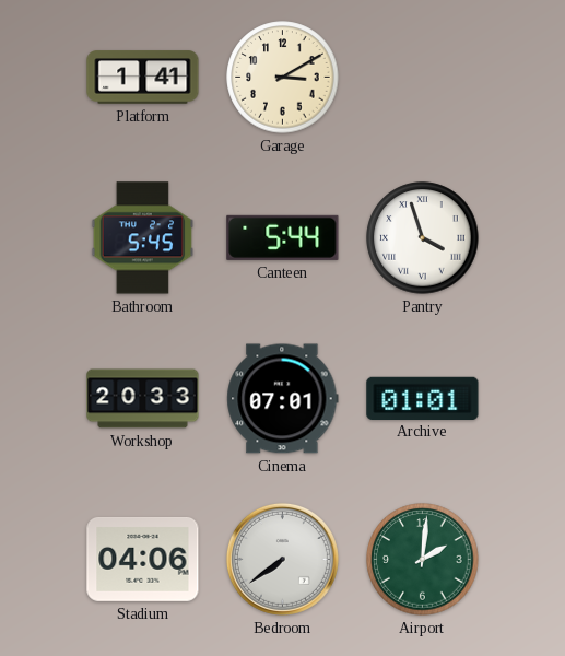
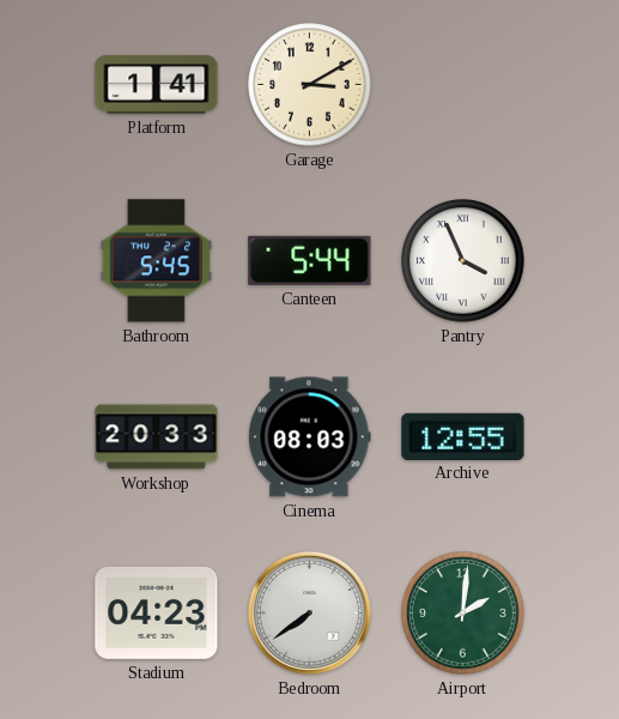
Pantry: 3:57 -> 3:56 (463, 261)
Cinema: 07:01 -> 08:03 (310, 437)
Archive: 01:01 -> 12:55 (463, 436)
Stadium: 04:06 -> 04:23 (157, 612)
